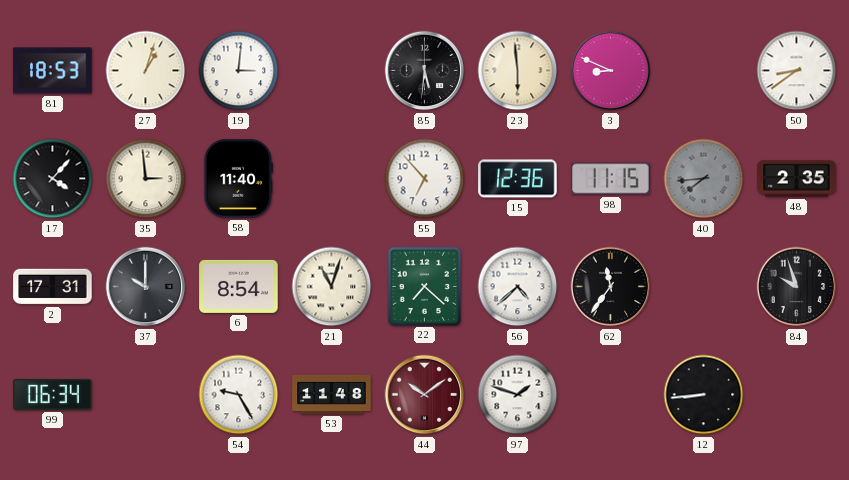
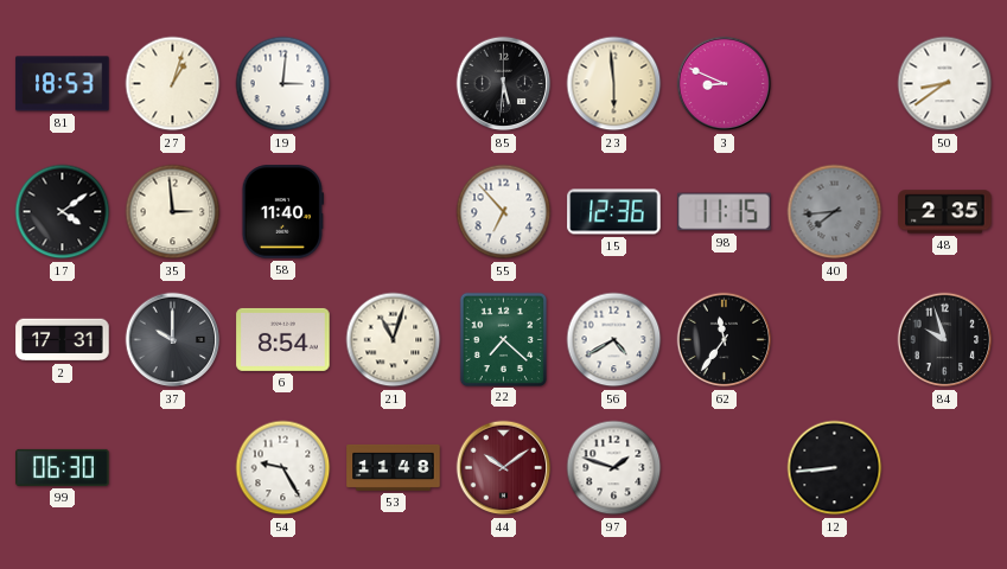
17: 4:07 -> 4:09 (63, 212)
56: 4:38 -> 4:40 (614, 340)
99: 06:34 -> 06:30 (63, 467)
